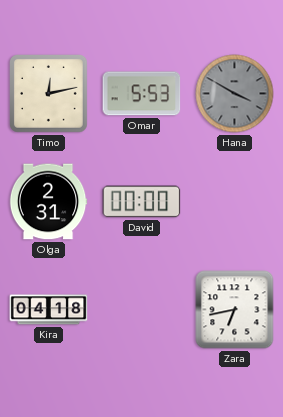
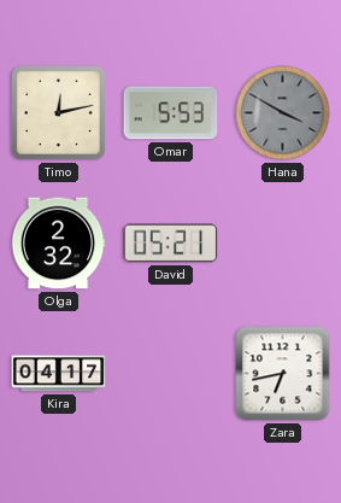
Olga: 2:31 -> 2:32 (58, 244)
David: 00:00 -> 05:21 (171, 244)
Kira: 04:18 -> 04:17 (59, 374)
